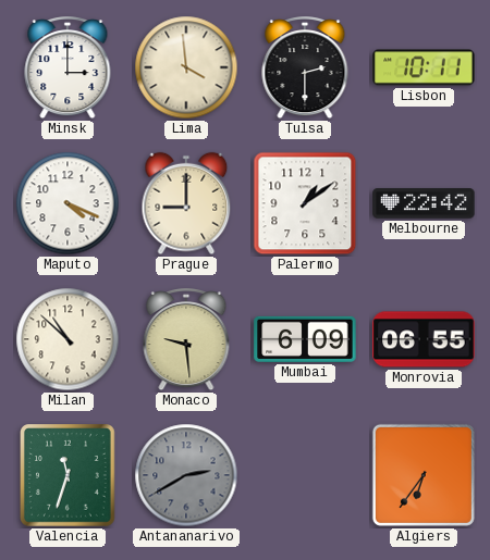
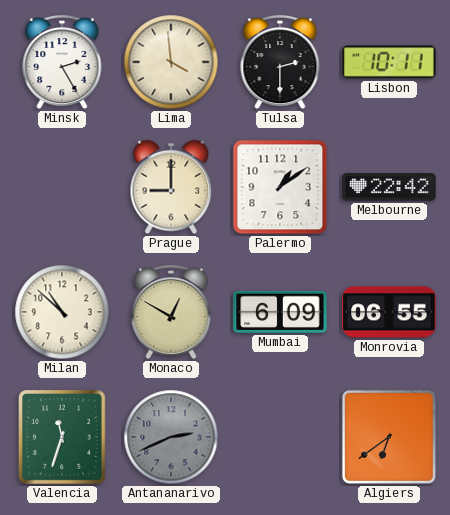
Minsk: 3:00 -> 2:25 (62, 63)
Maputo: 4:19 -> none (68, 203)
Monaco: 9:29 -> 12:50 (171, 313)
Antananarivo: 2:40 -> 2:41 (171, 437)
Algiers: 6:36 -> 6:39 (389, 437)
